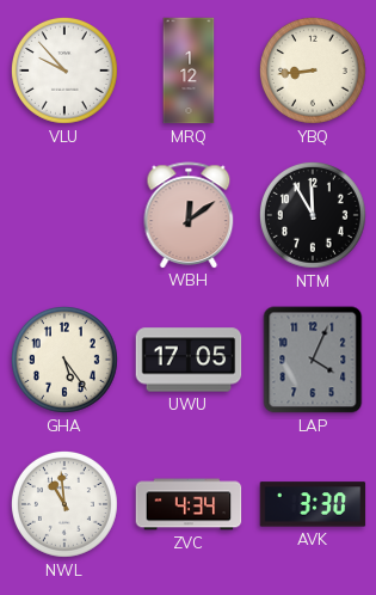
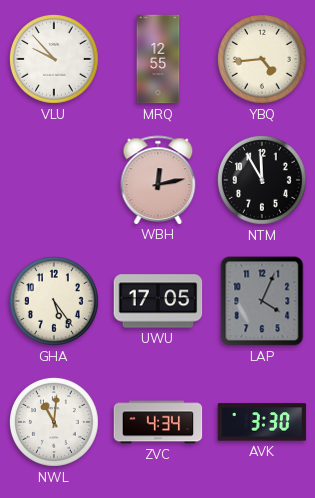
MRQ: 1:12 -> 12:55 (158, 59)
YBQ: 8:44 -> 4:44 (262, 59)
WBH: 12:09 -> 12:13 (158, 180)
NWL: 10:59 -> 11:01 (54, 422)
